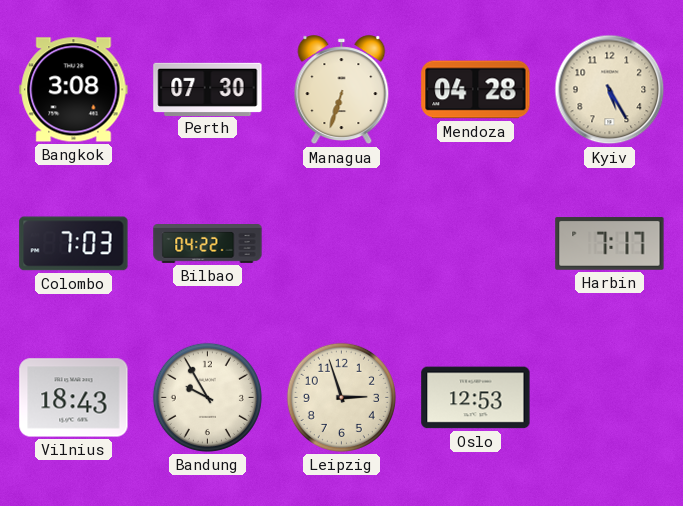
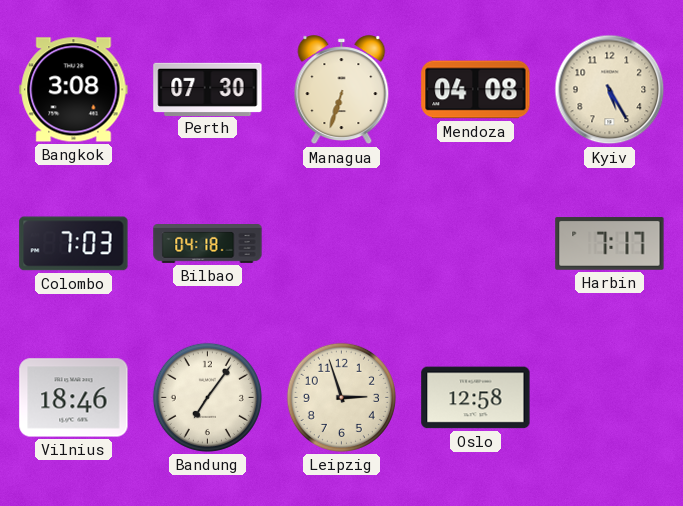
Mendoza: 04:28 -> 04:08 (476, 90)
Bilbao: 04:22 -> 04:18 (208, 244)
Vilnius: 18:43 -> 18:46 (74, 398)
Bandung: 9:55 -> 7:06 (207, 397)
Oslo: 12:53 -> 12:58 (476, 398)
